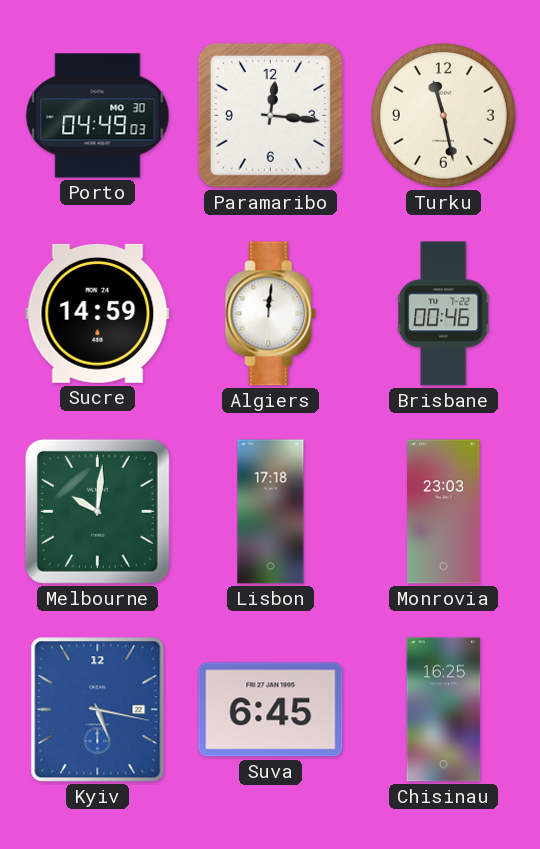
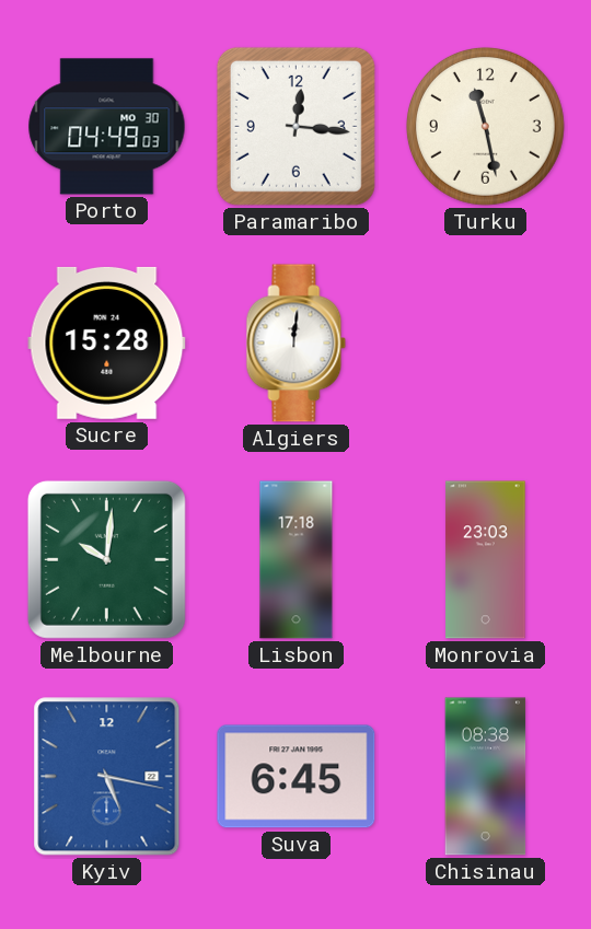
Sucre: 14:59 -> 15:28 (107, 342)
Brisbane: 00:46 -> none (444, 314)
Chisinau: 16:25 -> 08:38 (486, 777)
